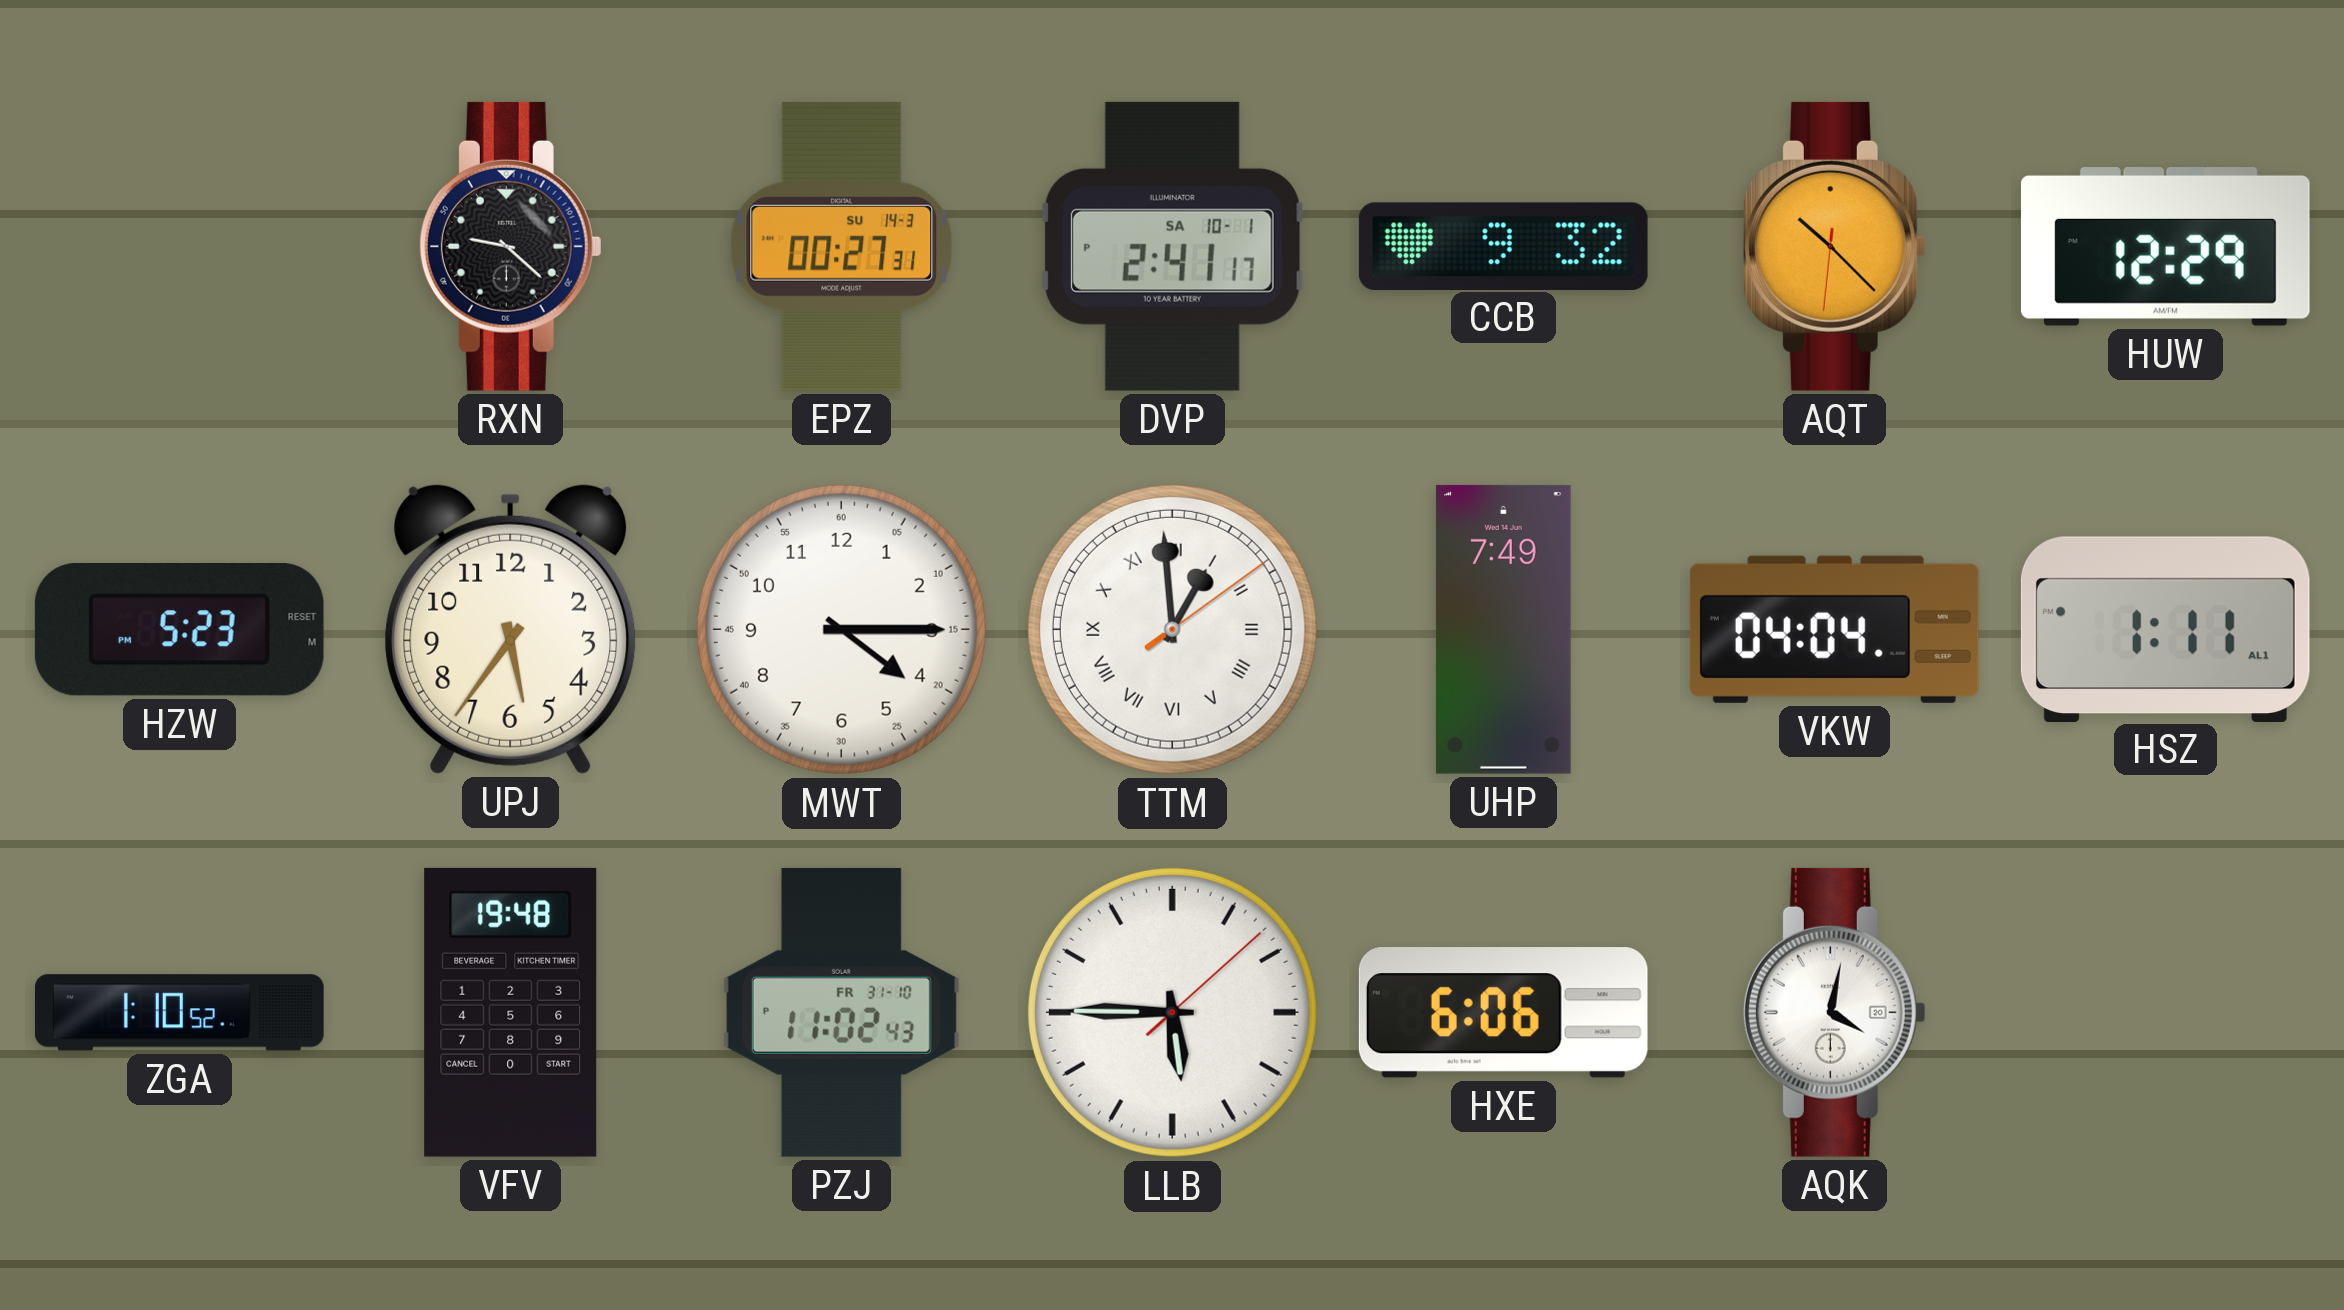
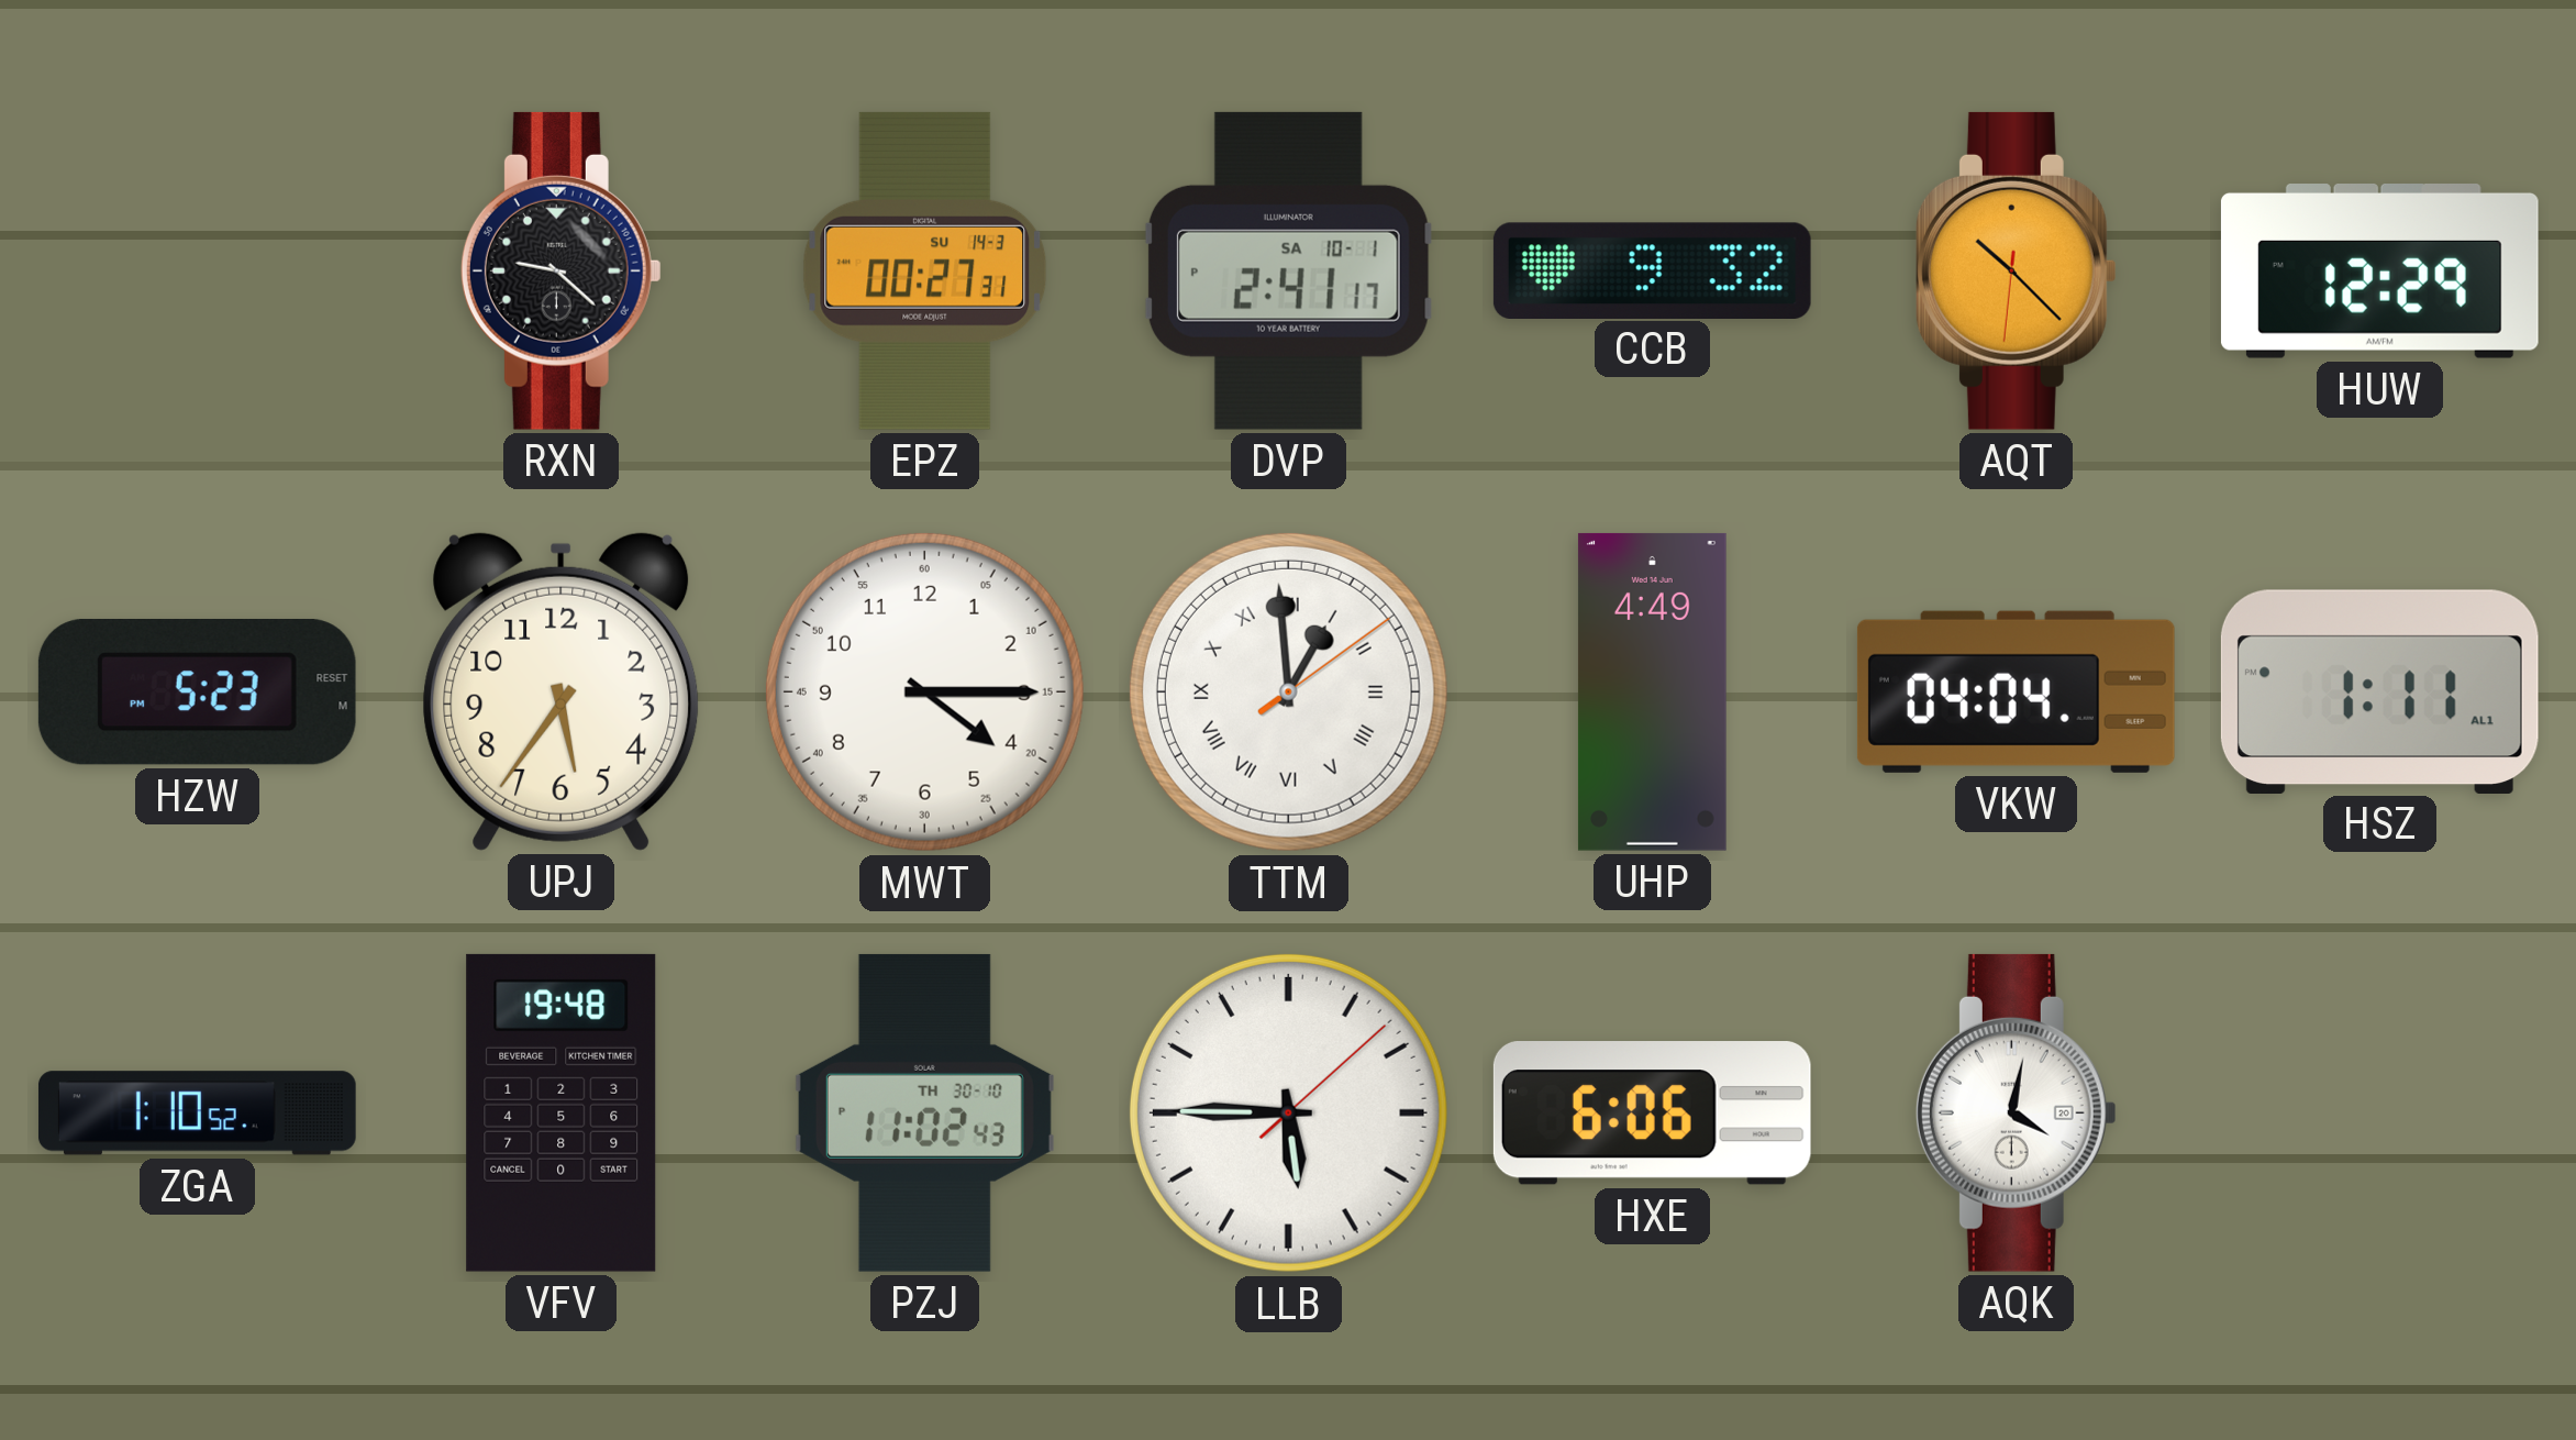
UHP: 7:49 -> 4:49 (1652, 691)
PZJ date: FR 31-10 -> TH 30-10 (924, 1112)
